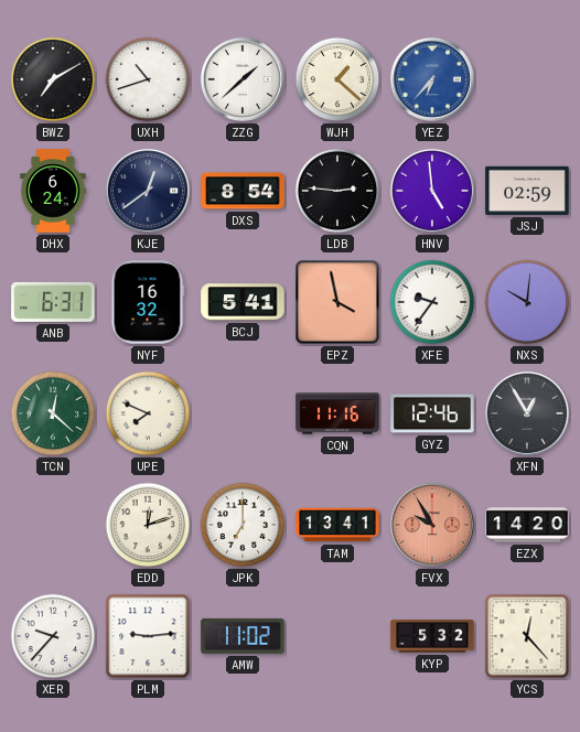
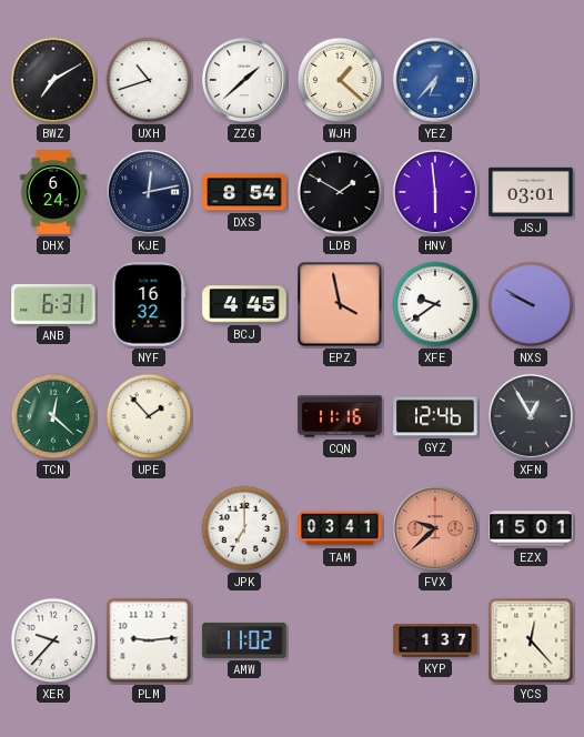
KJE: 12:39 -> 12:13 (149, 192)
LDB: 2:46 -> 1:50 (340, 192)
HNV: 4:59 -> 5:59 (435, 192)
JSJ: 02:59 -> 03:01 (531, 192)
BCJ: 5:41 -> 4:45 (244, 304)
XFE: 9:36 -> 9:39 (435, 304)
NXS: 10:01 -> 9:50 (531, 304)
UPE: 7:49 -> 1:53 (149, 416)
EDD: 12:12 -> none (148, 525)
TAM: 13:41 -> 03:41 (340, 528)
FVX: 9:55 -> 9:38 (435, 528)
EZX: 14:20 -> 15:01 (531, 528)
KYP: 5:32 -> 1:37 (435, 640)
